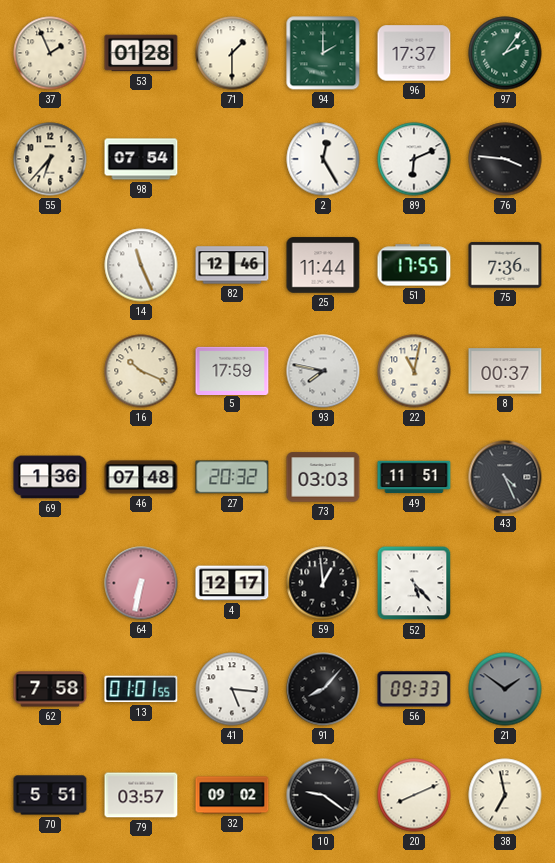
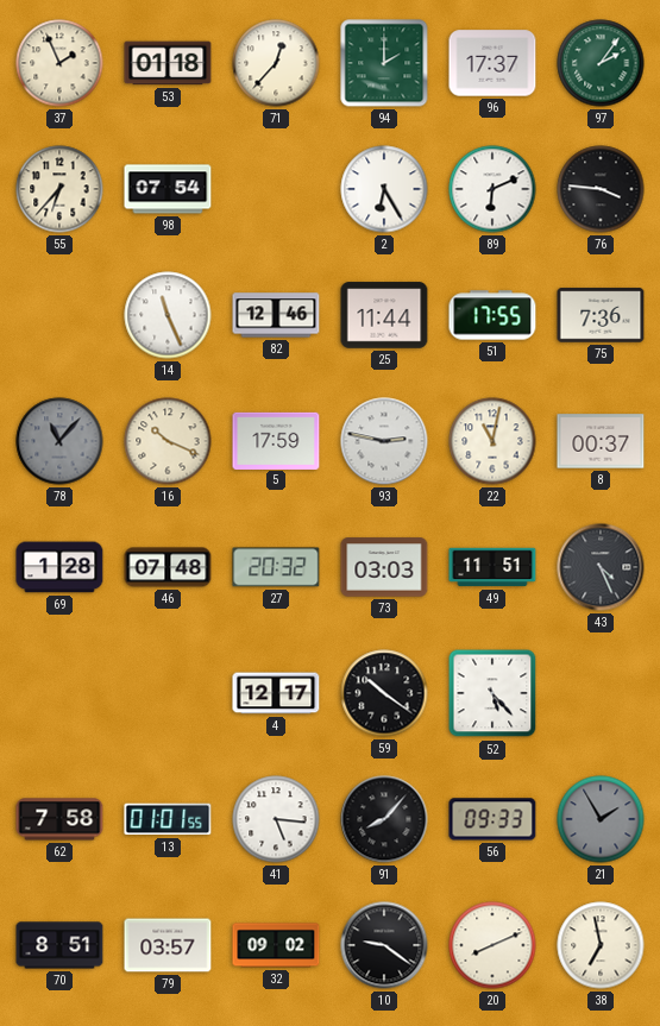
53: 01:28 -> 01:18 (168, 63)
71: 1:30 -> 12:37 (276, 63)
2: 12:25 -> 6:25 (384, 189)
78: none -> 11:07 (59, 441)
93: 7:47 -> 2:47 (384, 441)
69: 1:36 -> 1:28 (59, 567)
64: 6:32 -> none (141, 583)
59: 12:59 -> 10:21 (384, 693)
21: 1:51 -> 1:55 (601, 819)
70: 5:51 -> 8:51 (59, 945)
